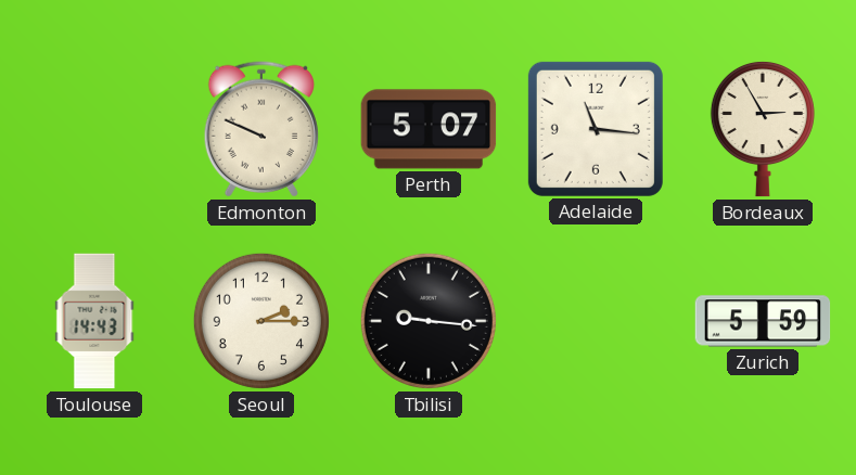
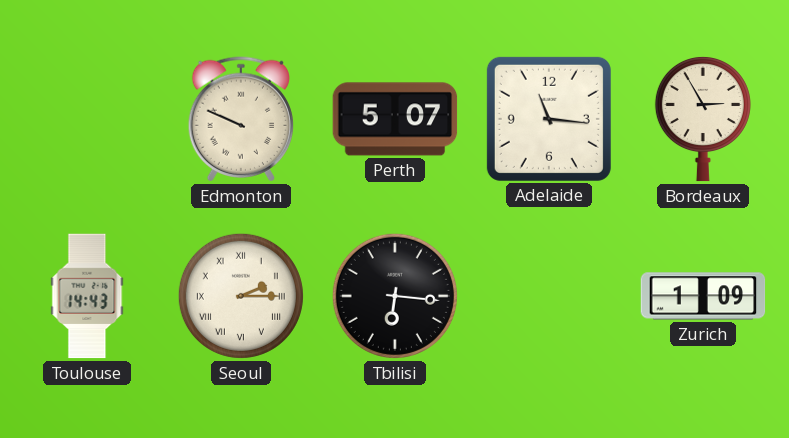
Seoul numerals: Arabic -> Roman (241, 296)
Tbilisi: 9:16 -> 6:16 (395, 296)
Zurich: 5:59 -> 1:09 (703, 296)
